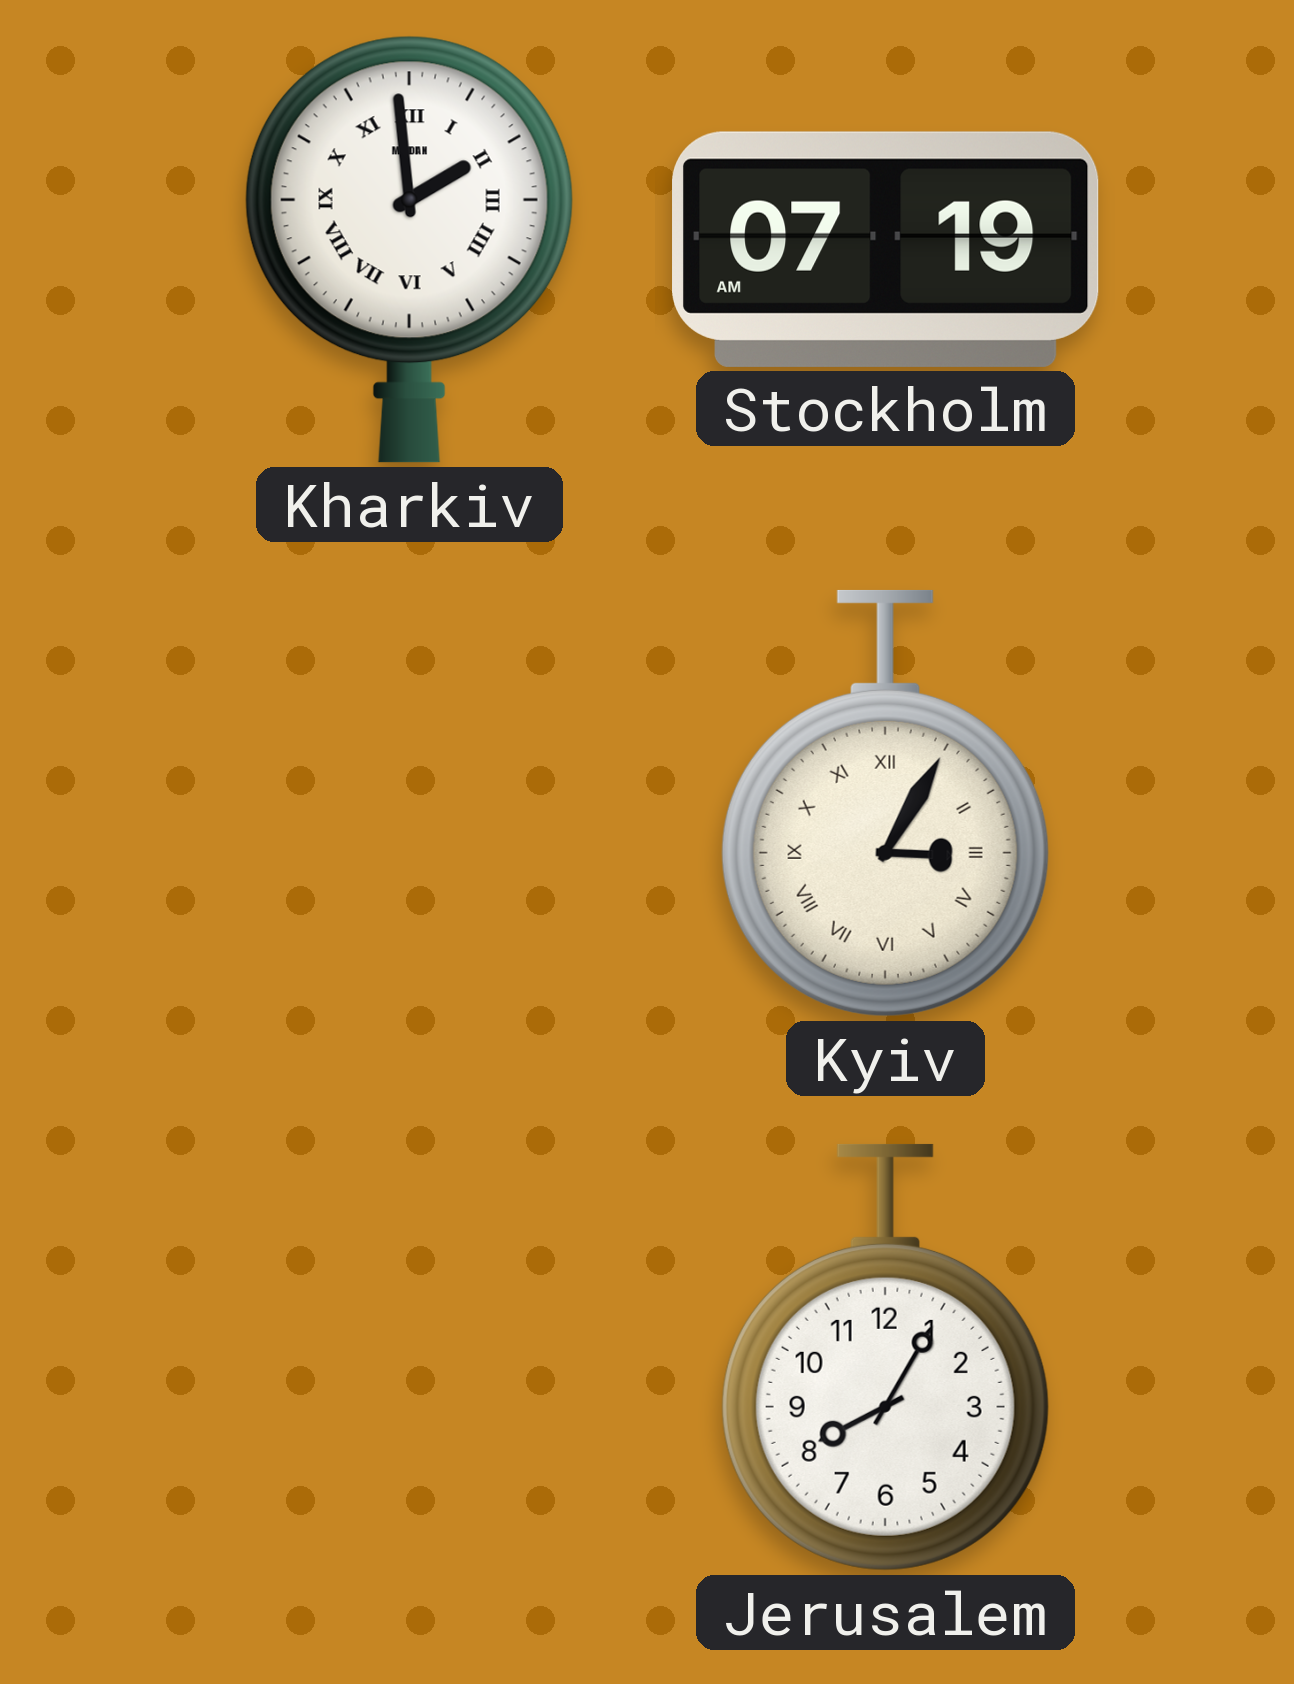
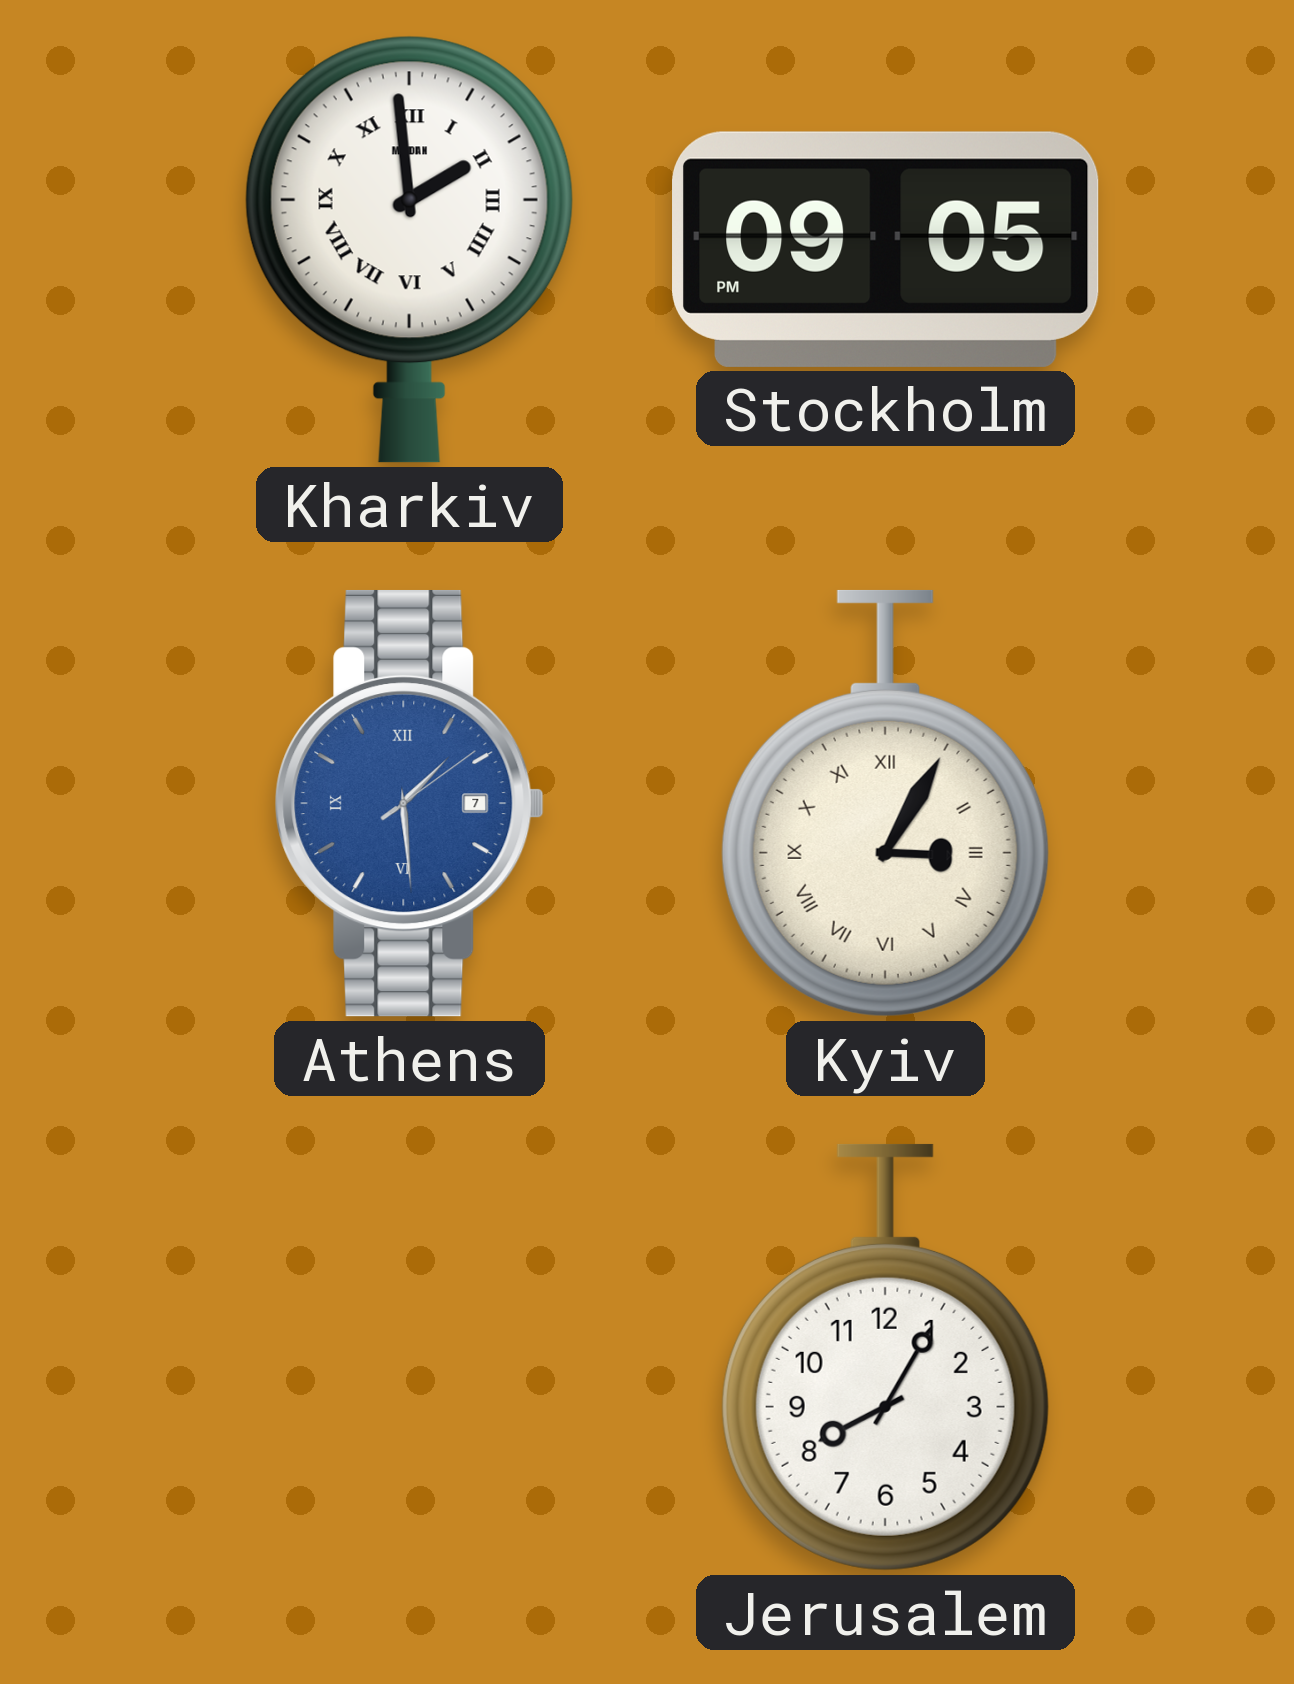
Stockholm: 07:19 -> 09:05 (886, 249)
Athens: none -> 1:29 (409, 803)
